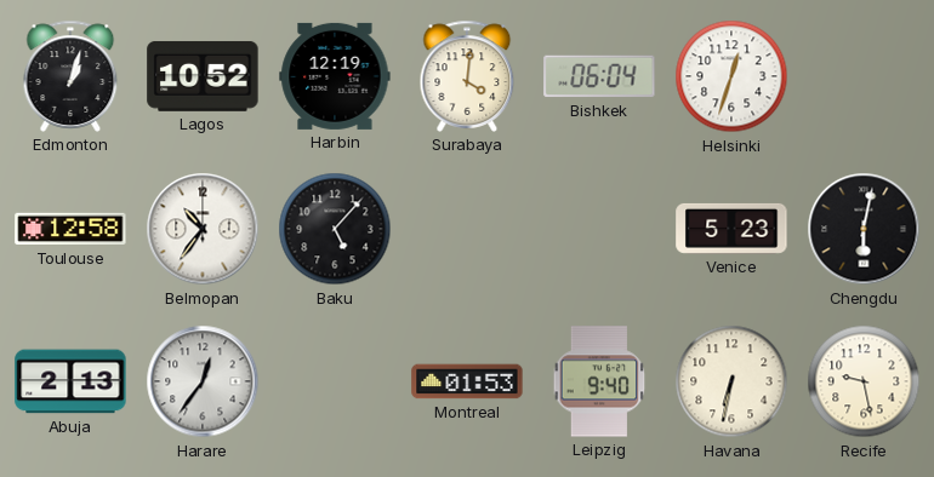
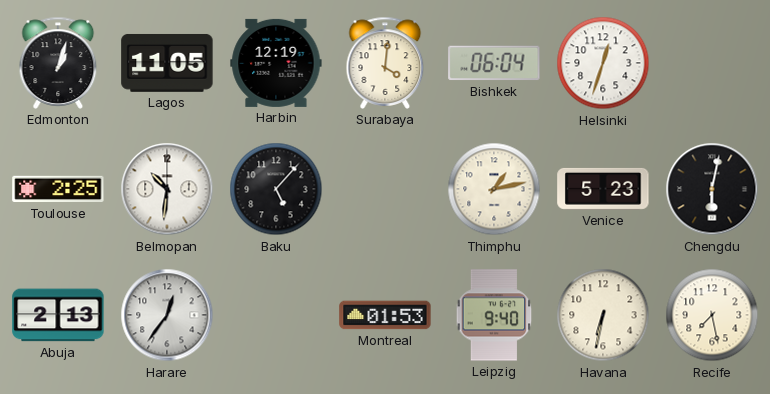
Lagos: 10:52 -> 11:05 (167, 63)
Toulouse: 12:58 -> 2:25 (58, 189)
Belmopan: 10:36 -> 10:31 (167, 189)
Thimphu: none -> 1:13 (494, 189)
Recife: 9:28 -> 7:28 (712, 315)
